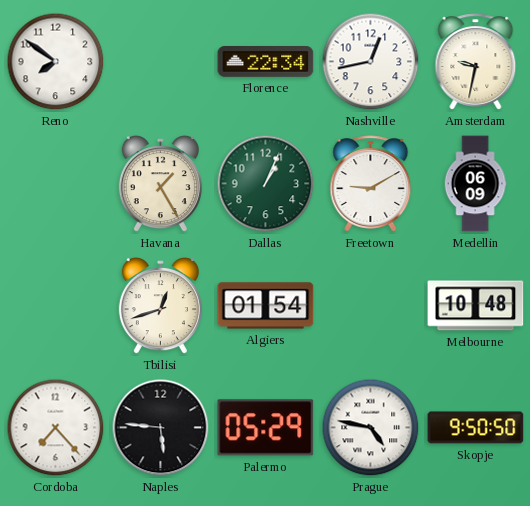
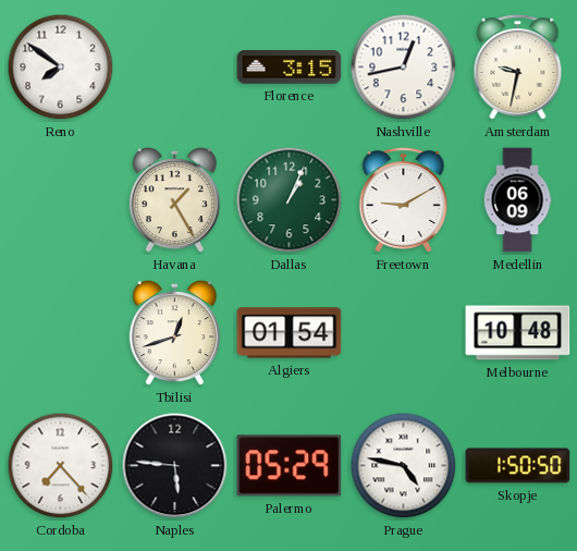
Florence: 22:34 -> 3:15 (290, 68)
Skopje: 9:50 -> 1:50 (518, 466)
